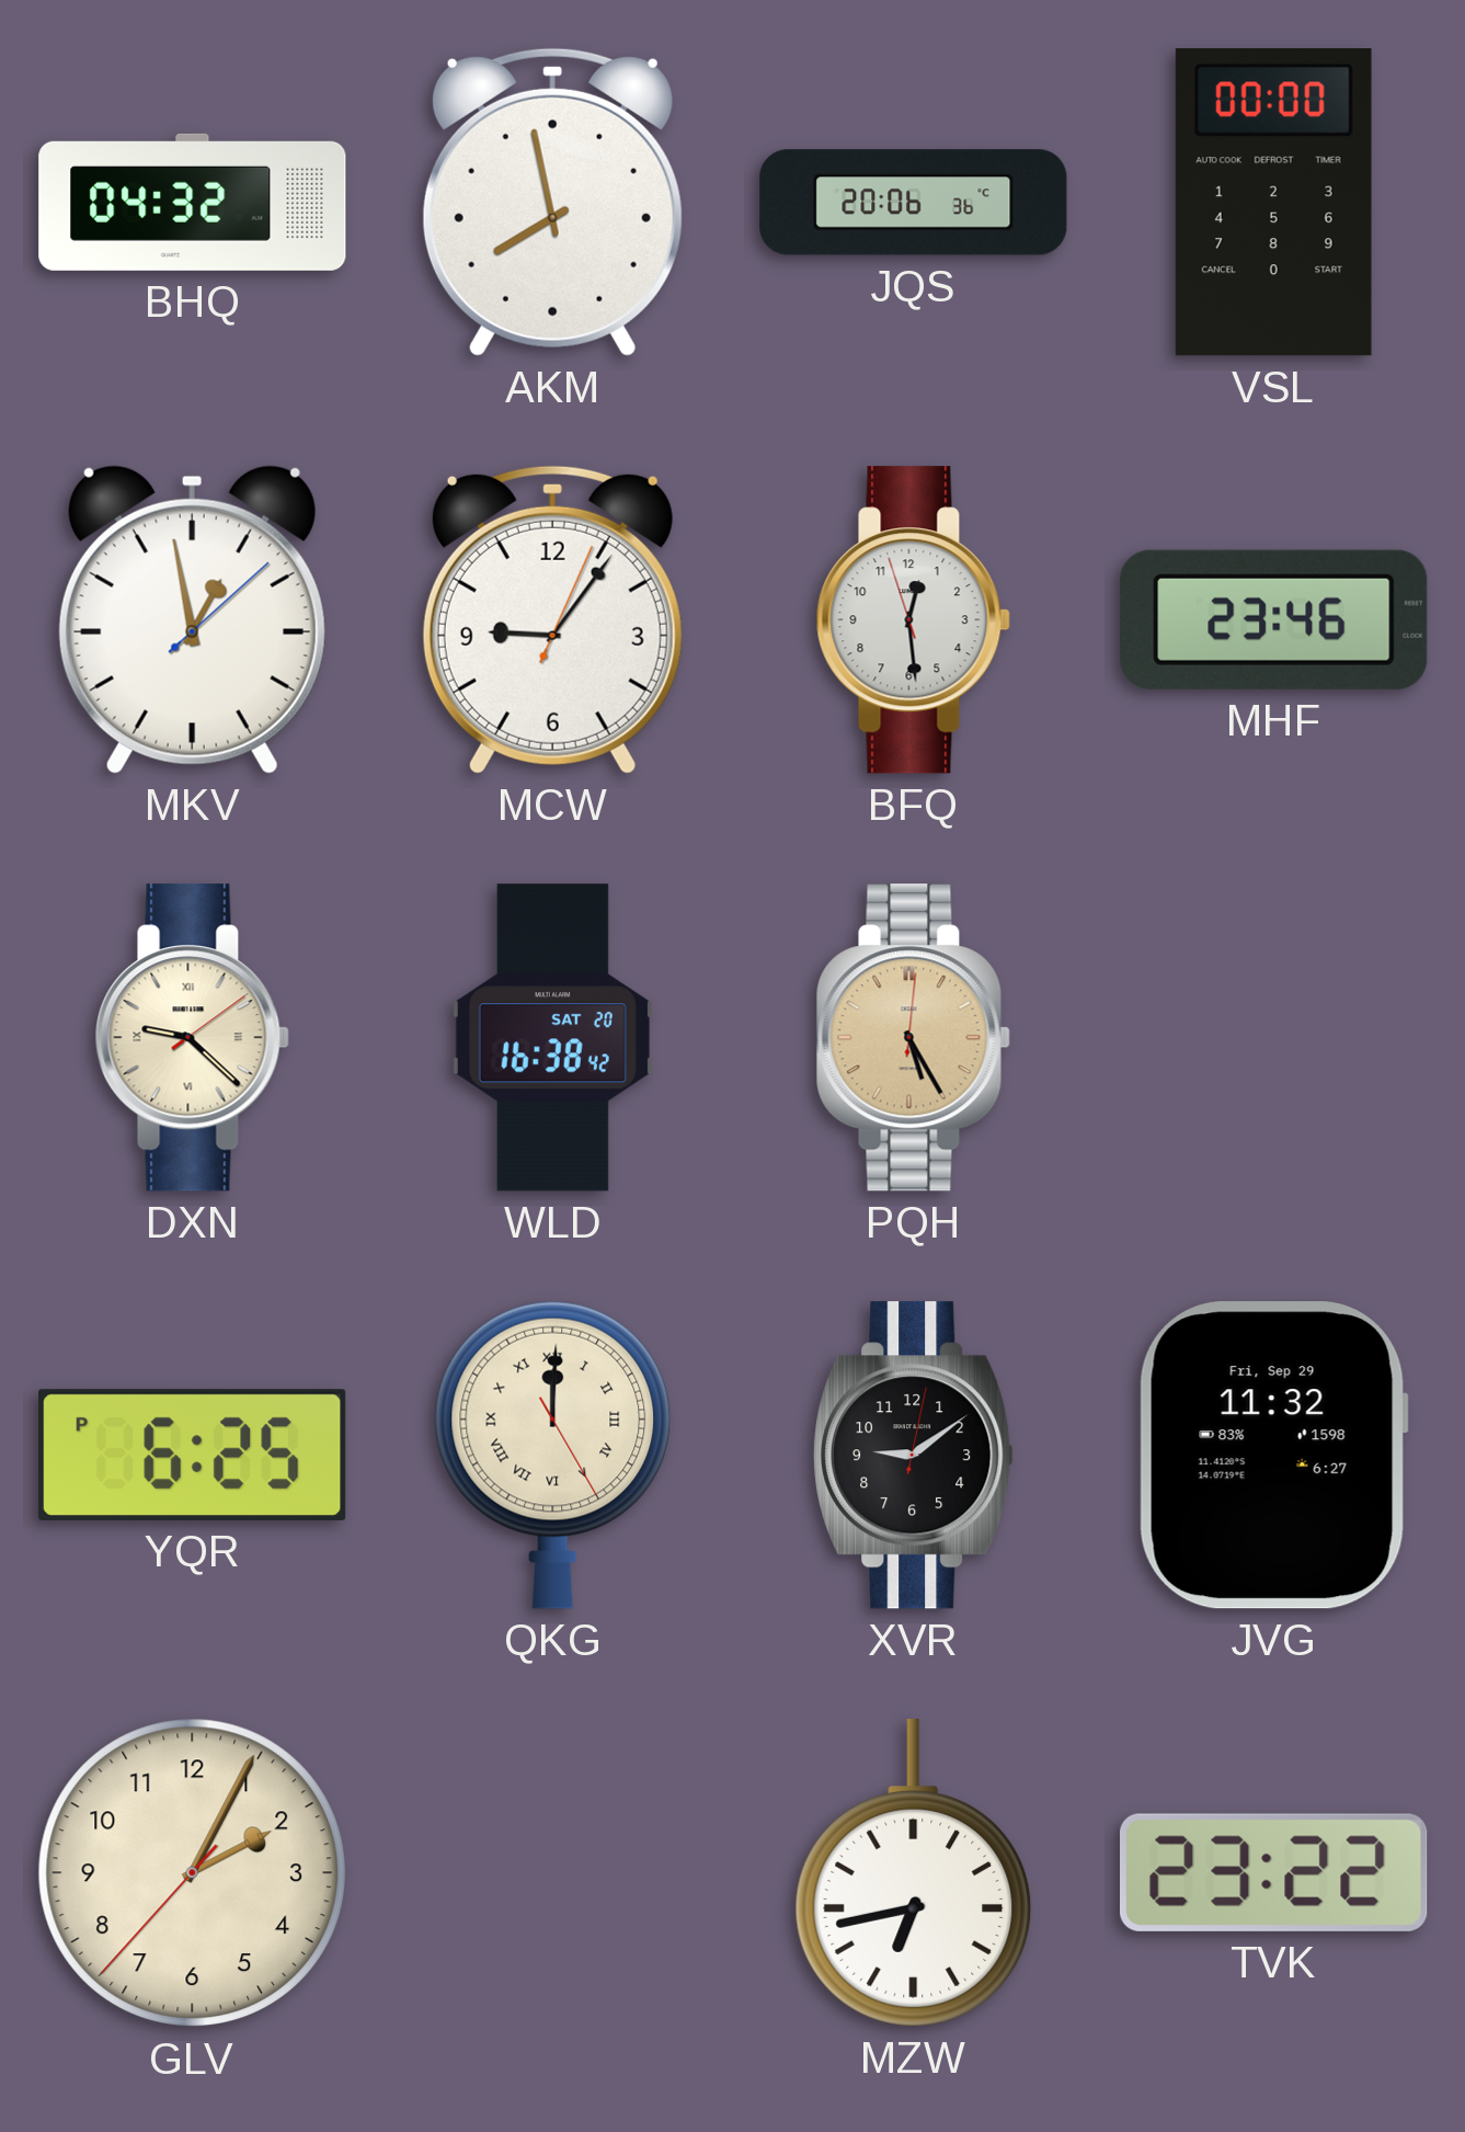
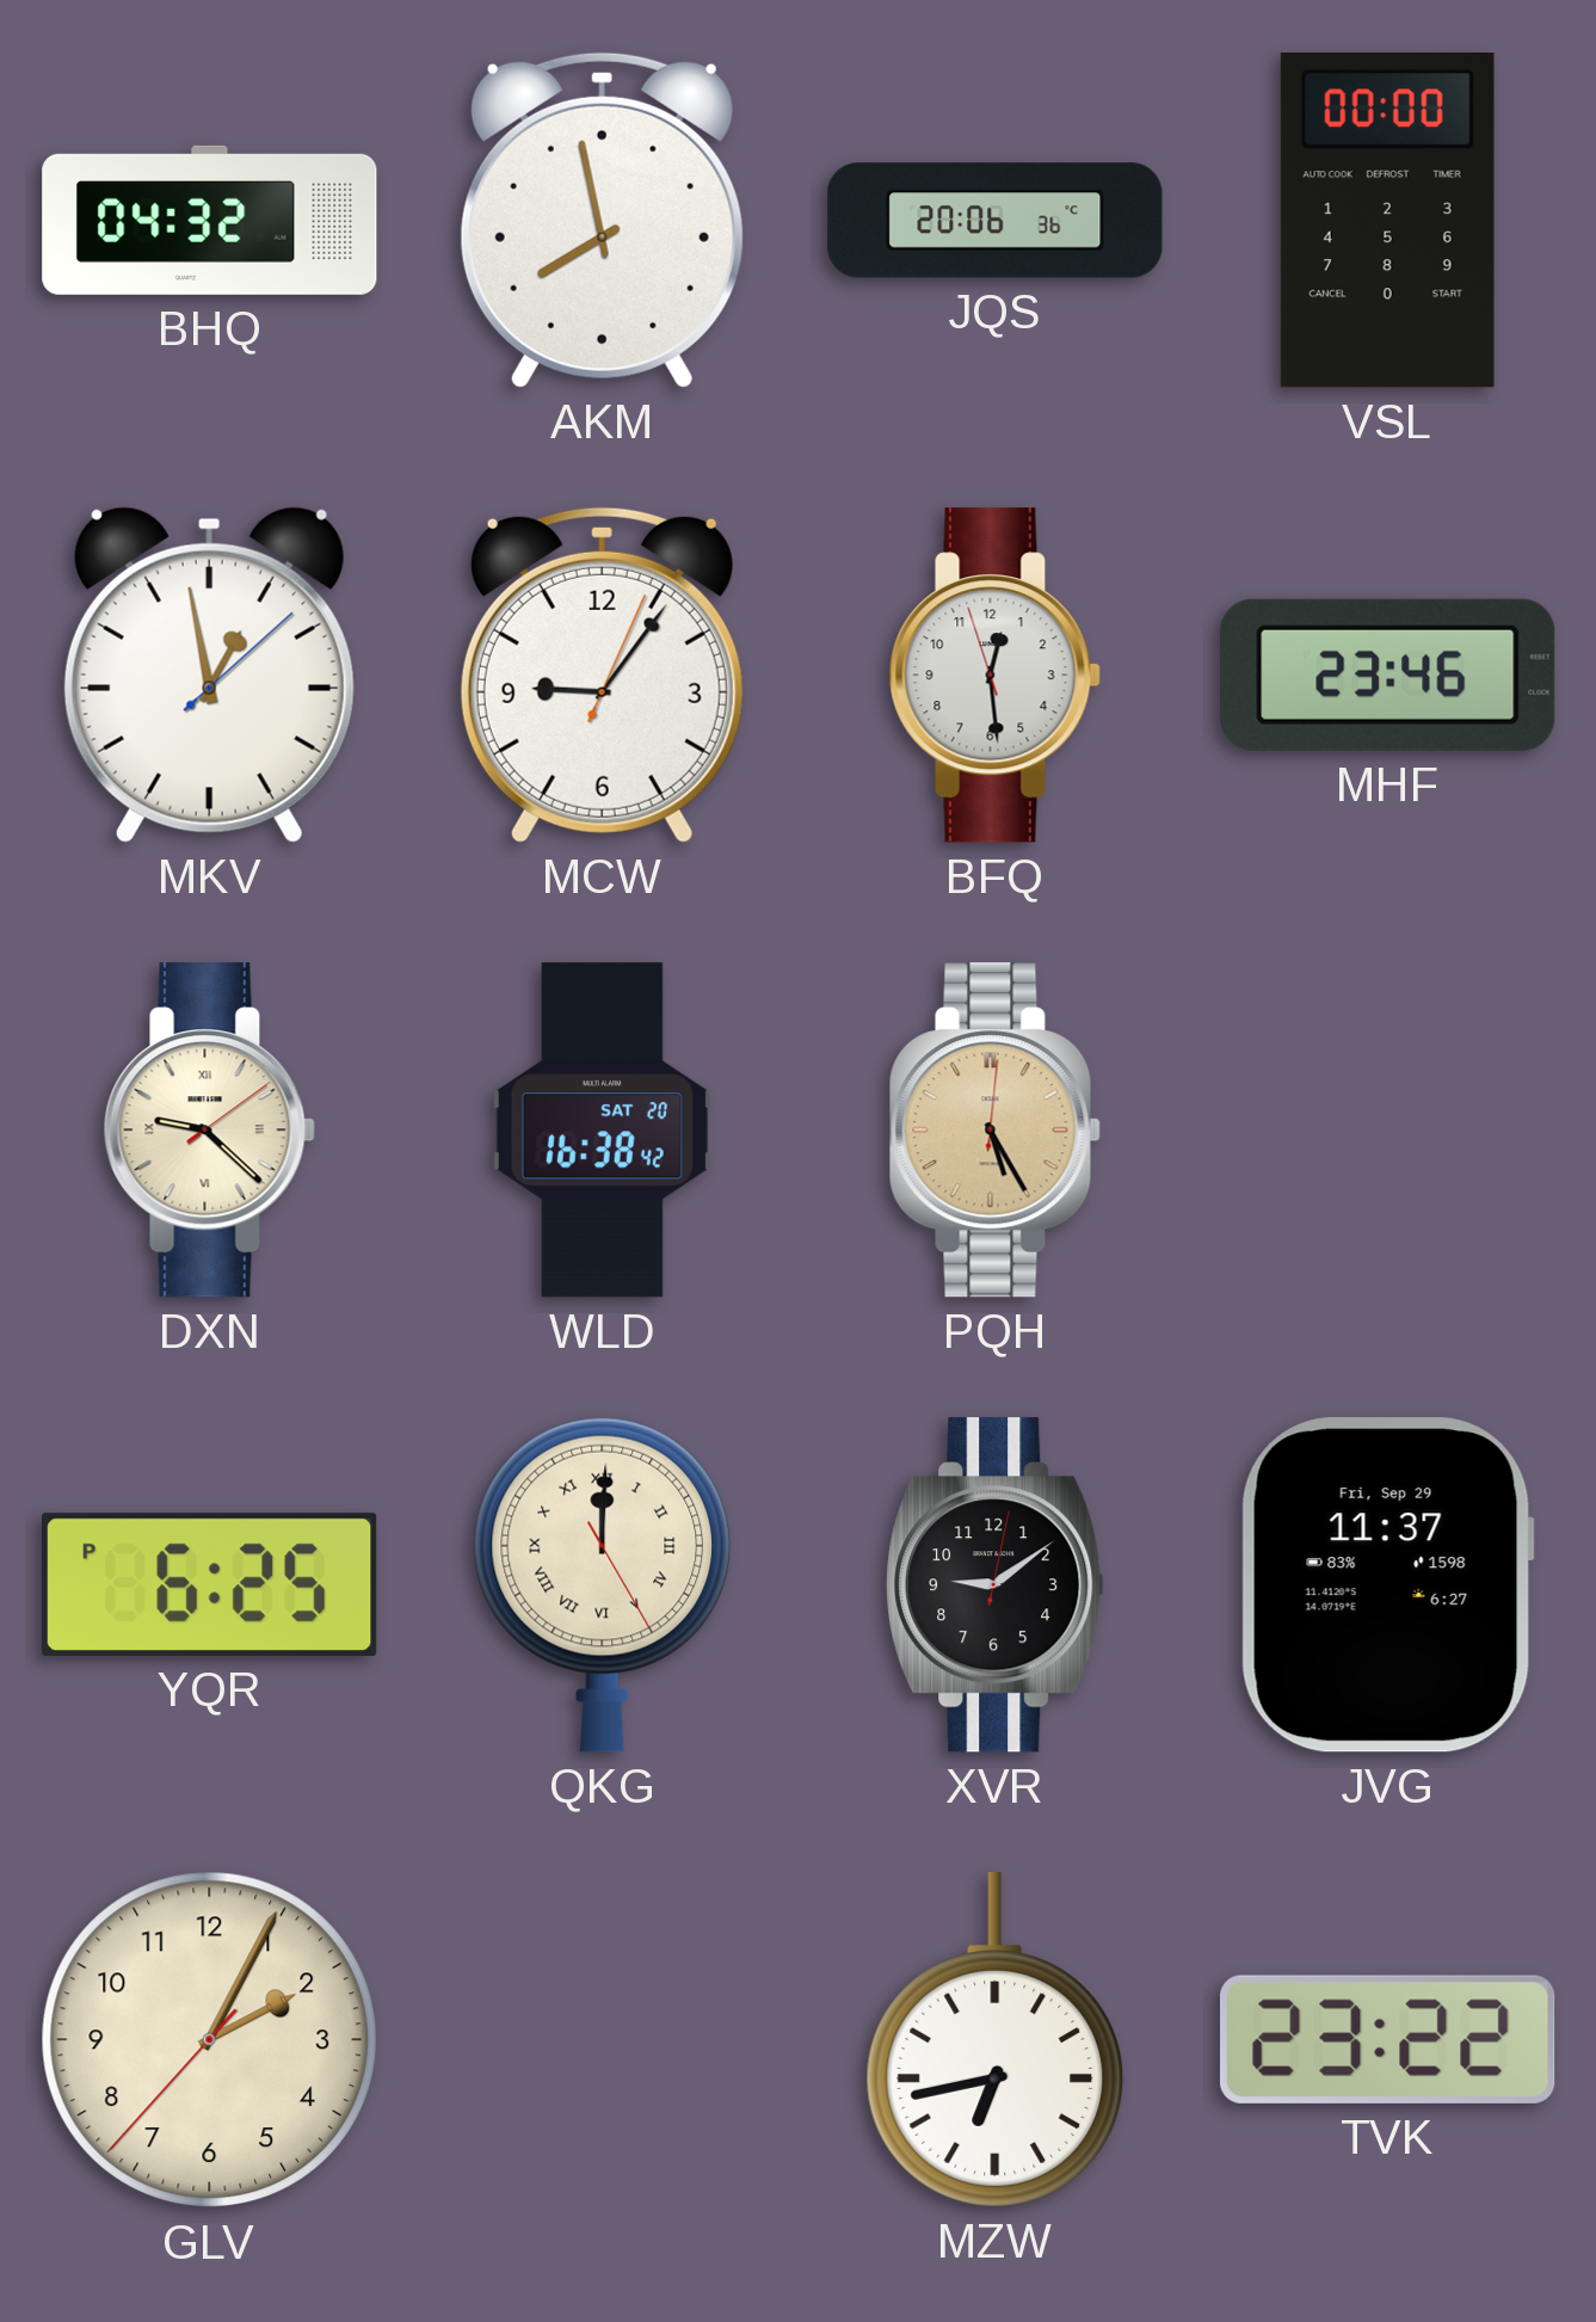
JVG: 11:32 -> 11:37 (1387, 1585)
